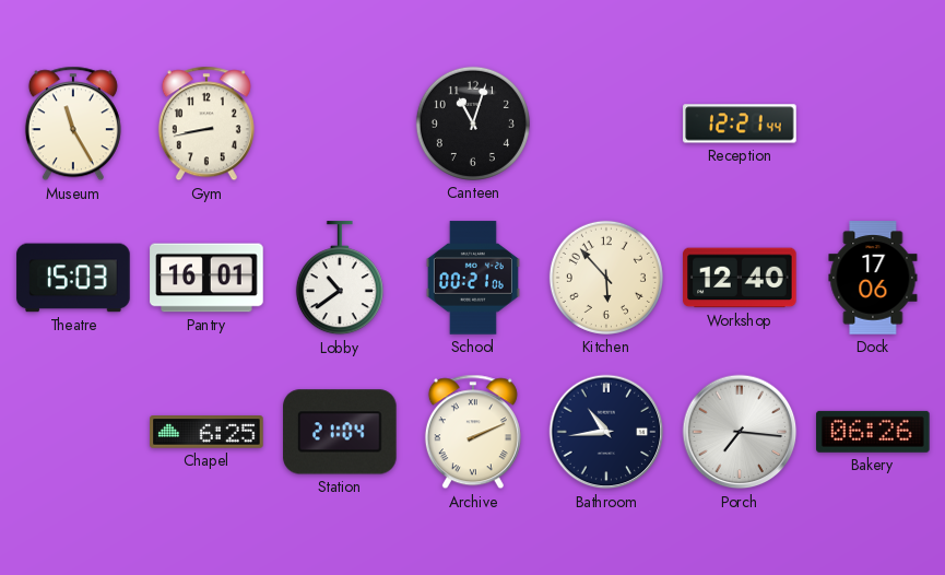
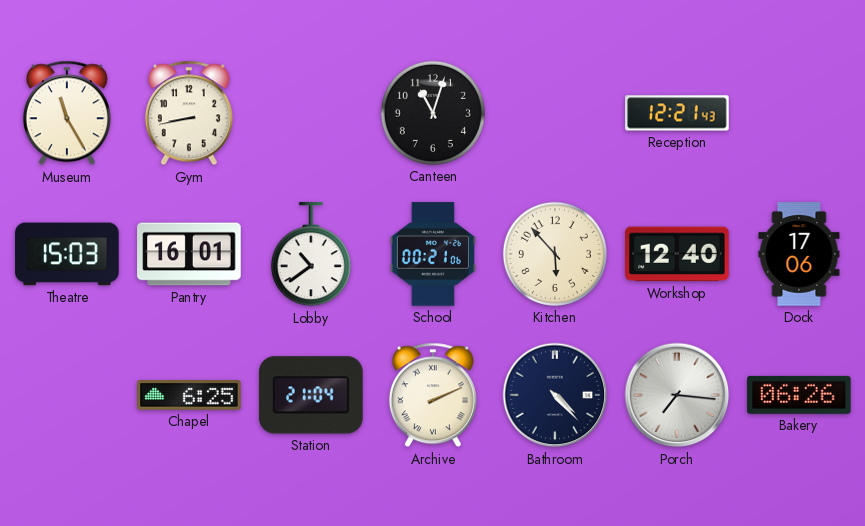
Reception: 12:21:44 -> 12:21:43 (677, 113)
Bathroom: 10:44 -> 4:23 (555, 395)
